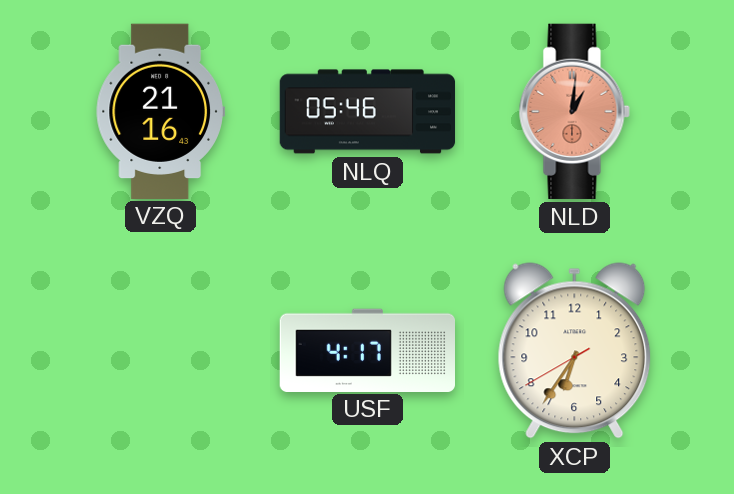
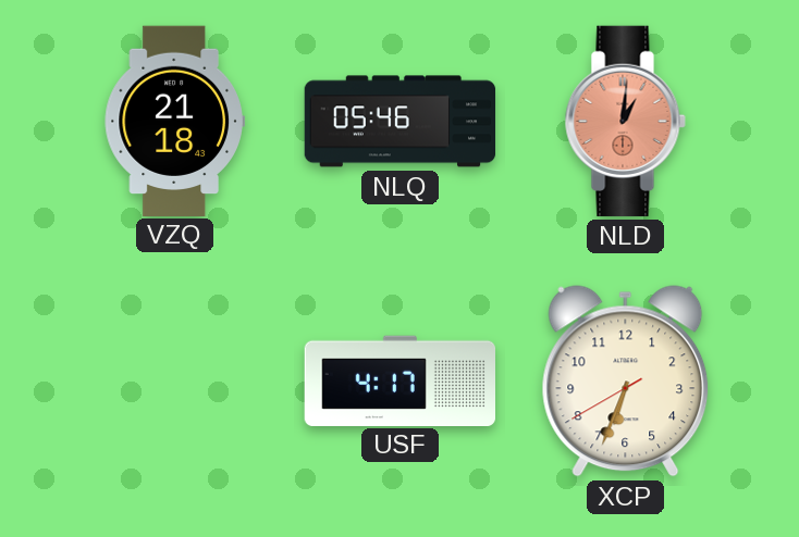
VZQ: 21:16 -> 21:18 (174, 121)
XCP: 6:35 -> 6:33 (626, 382)
